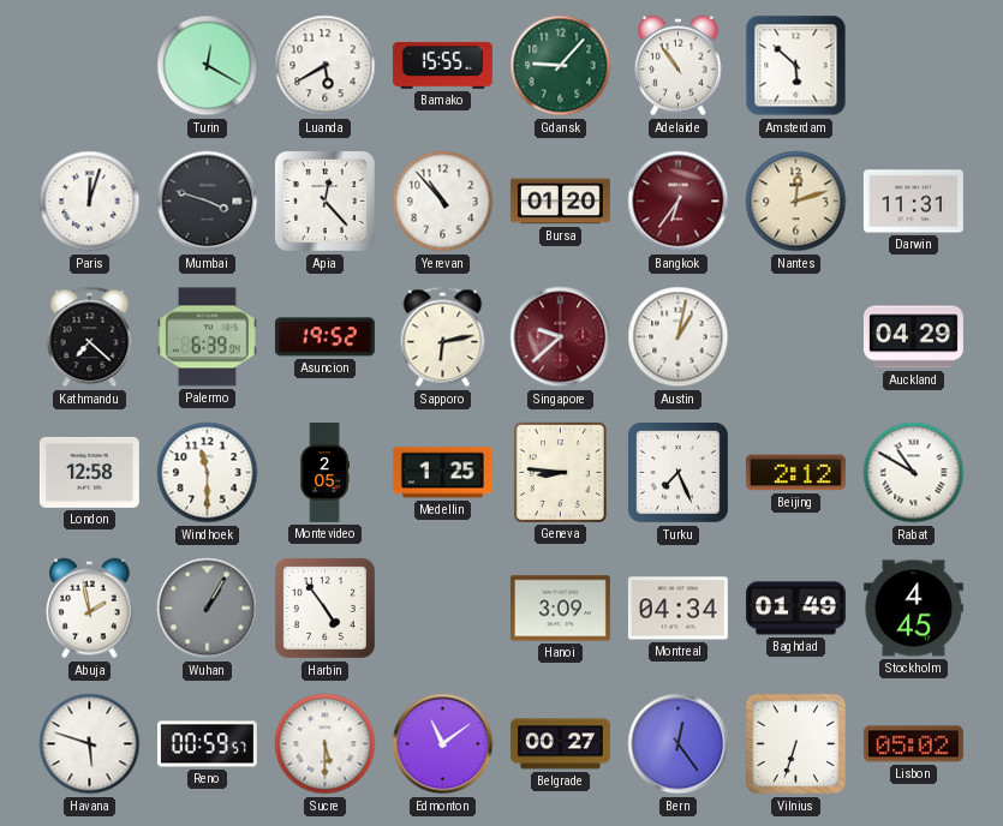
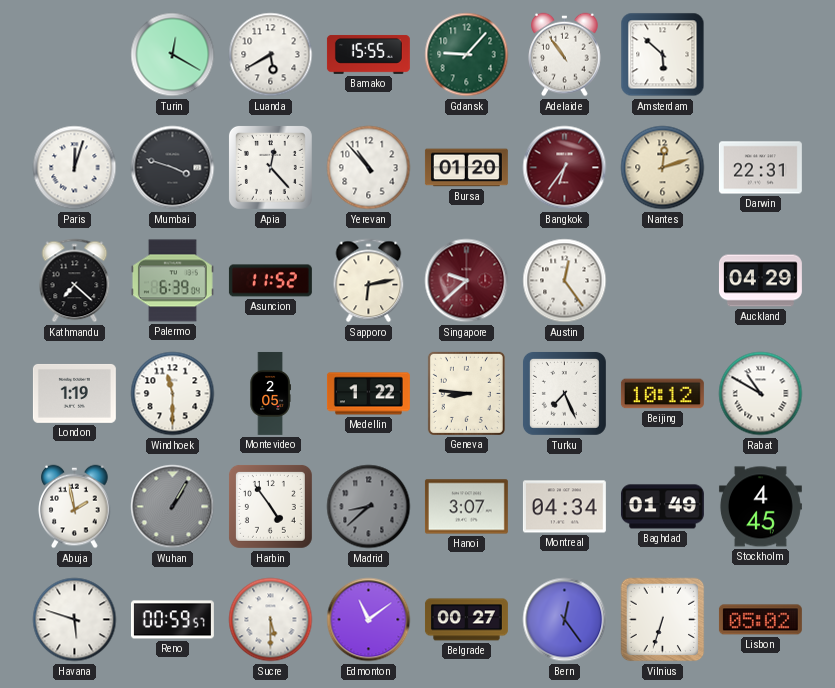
Darwin: 11:31 -> 22:31 (760, 168)
Asuncion: 19:52 -> 11:52 (270, 281)
Austin: 1:02 -> 12:24 (565, 281)
London: 12:58 -> 1:19 (74, 393)
Medellin: 1:25 -> 1:22 (368, 394)
Beijing: 2:12 -> 10:12 (662, 394)
Madrid: none -> 8:38 (369, 507)
Hanoi: 3:09 -> 3:07 (466, 507)
